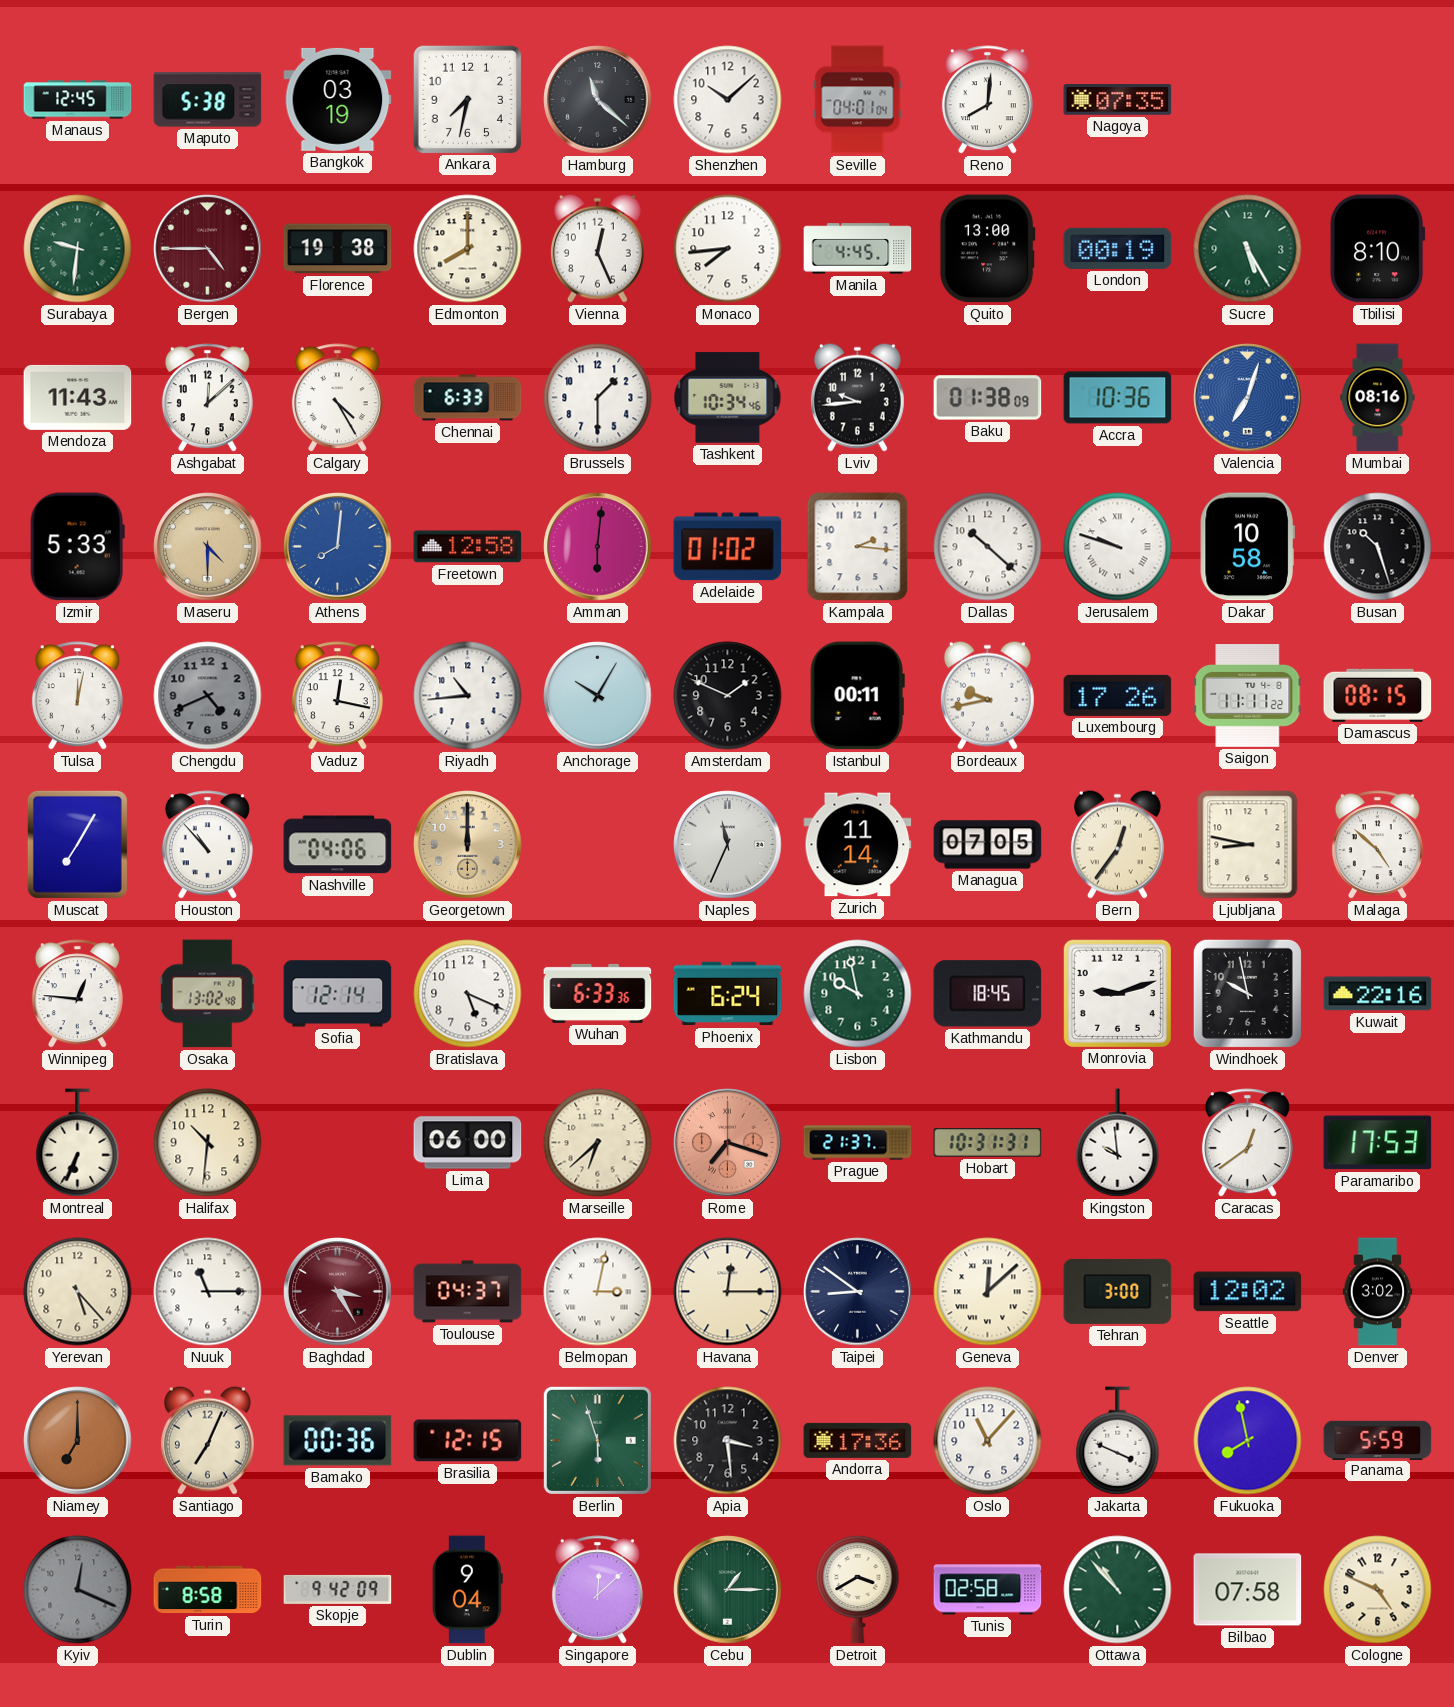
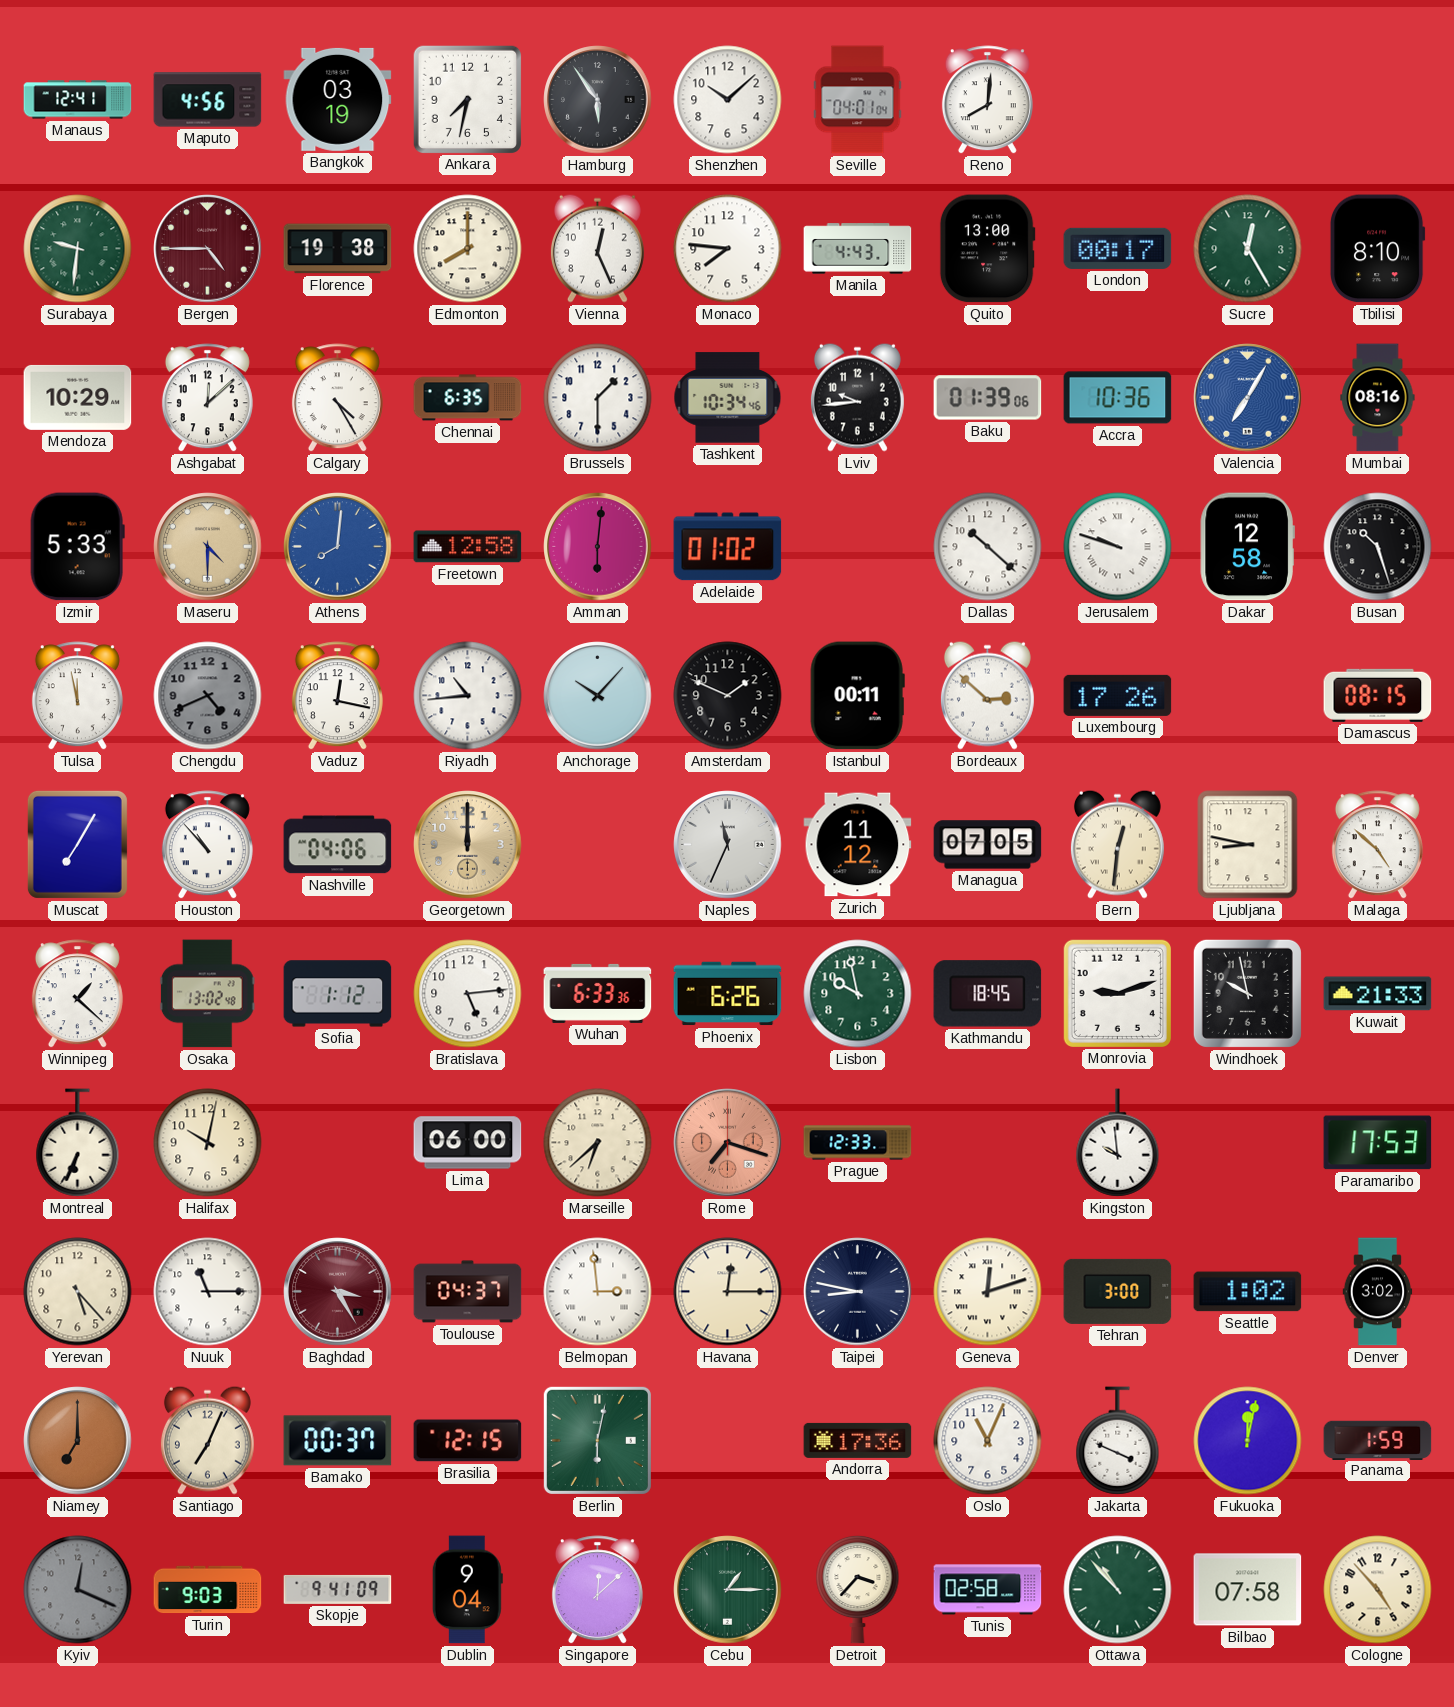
Manaus: 12:45 -> 12:41 (78, 100)
Maputo: 5:38 -> 4:56 (208, 100)
Hamburg: 11:22 -> 5:54 (598, 100)
Nagoya: 07:35 -> none (1118, 100)
Monaco: 7:44 -> 7:46 (728, 249)
Manila: 4:45 -> 4:43 (858, 249)
London: 00:19 -> 00:17 (1118, 248)
Sucre: 5:25 -> 12:25 (1248, 249)
Mendoza: 11:43 -> 10:29 (78, 397)
Chennai: 6:33 -> 6:35 (468, 398)
Baku: 01:38 -> 01:39 (988, 398)
Valencia: 7:03 -> 7:05 (1248, 398)
Kampala: 2:16 -> none (858, 547)
Dakar: 10:58 -> 12:58 (1247, 547)
Tulsa: 12:02 -> 11:58 (77, 696)
Anchorage: 10:05 -> 10:07 (598, 696)
Bordeaux: 9:43 -> 2:52 (987, 695)
Saigon: 11:11 -> none (1248, 696)
Zurich: 11:14 -> 11:12 (858, 845)
Bern: 12:36 -> 12:31 (1117, 844)
Winnipeg: 12:46 -> 1:22 (77, 994)
Sofia: 12:14 -> 1:12 (338, 994)
Bratislava: 5:19 -> 5:14 (468, 994)
Phoenix: 6:24 -> 6:26 (728, 994)
Kuwait: 22:16 -> 21:33 (1378, 994)
Halifax: 10:31 -> 10:02 (208, 1143)
Prague: 21:37 -> 12:33 (858, 1143)
Hobart: 10:31 -> none (988, 1143)
Caracas: 12:39 -> none (1247, 1143)
Belmopan: 3:02 -> 2:59 (598, 1292)
Taipei: 8:51 -> 8:47 (858, 1292)
Geneva: 12:08 -> 12:12 (988, 1292)
Seattle: 12:02 -> 1:02 (1248, 1292)
Bamako: 00:36 -> 00:37 (338, 1441)
Berlin: 5:57 -> 6:02 (597, 1440)
Apia: 3:29 -> none (728, 1441)
Oslo: 11:07 -> 11:04 (988, 1441)
Fukuoka: 7:58 -> 12:02 (1248, 1441)
Panama: 5:59 -> 1:59 (1378, 1440)
Turin: 8:58 -> 9:03 (208, 1590)
Skopje: 9:42 -> 9:41 (338, 1589)
Detroit: 3:40 -> 3:37 (858, 1589)
Cologne: 4:49 -> 4:53 (1378, 1590)
